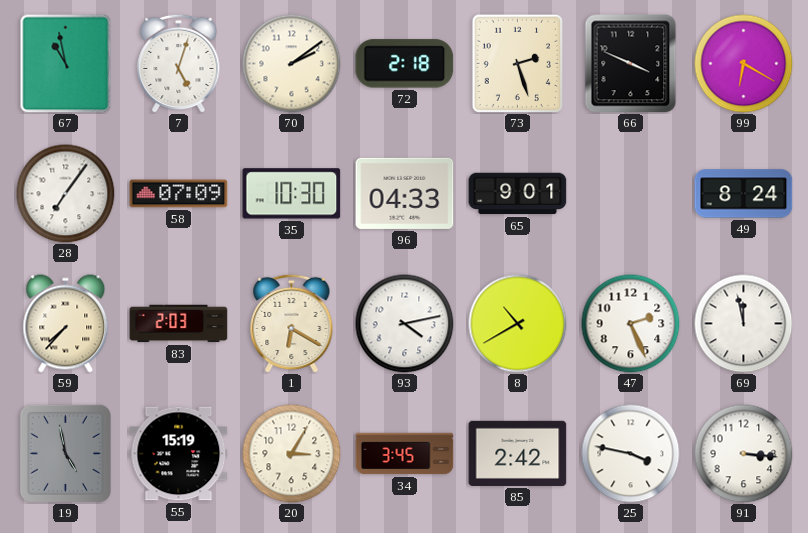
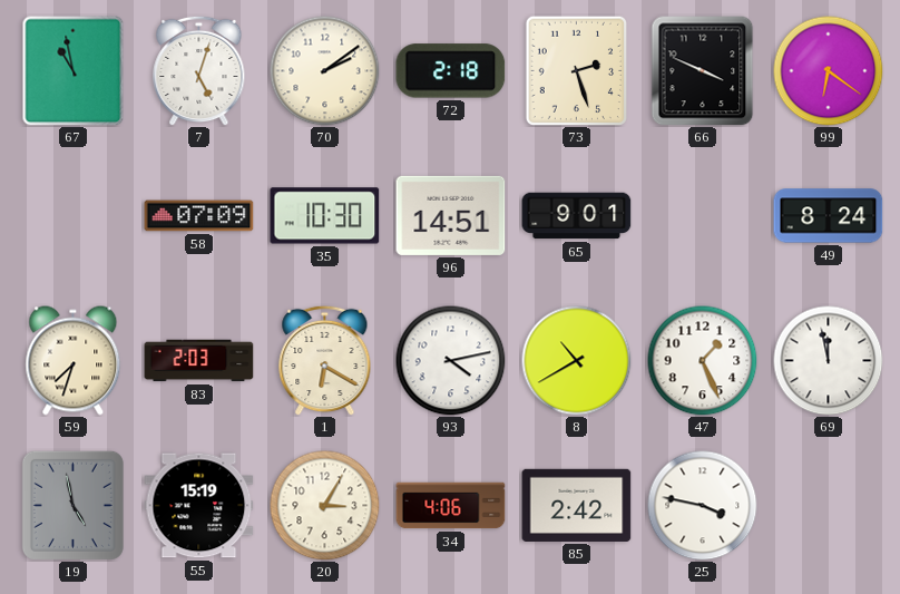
99: 6:20 -> 6:21 (829, 71)
28: 7:06 -> none (66, 194)
96: 04:33 -> 14:51 (451, 215)
59: 7:37 -> 7:33 (74, 361)
47: 2:26 -> 1:26 (703, 361)
34: 3:45 -> 4:06 (451, 506)
91: 3:16 -> none (744, 454)
